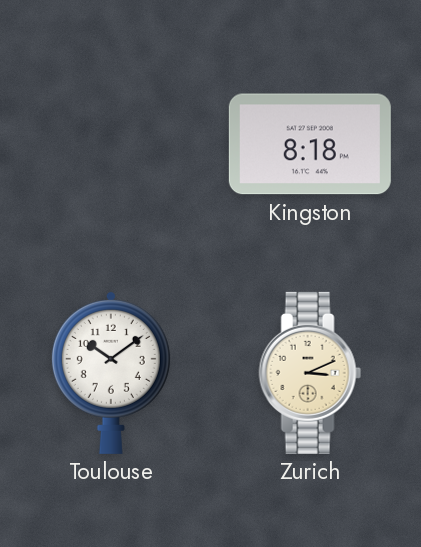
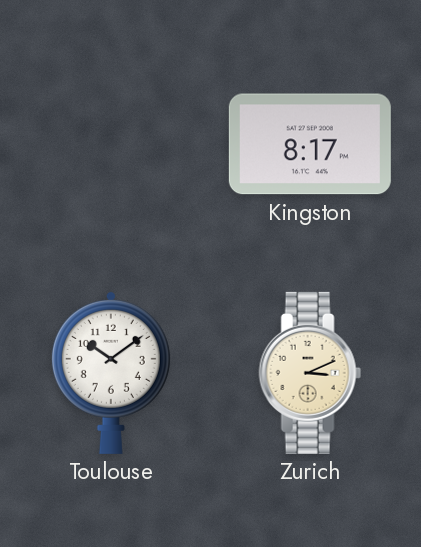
Kingston: 8:18 -> 8:17 (310, 144)
